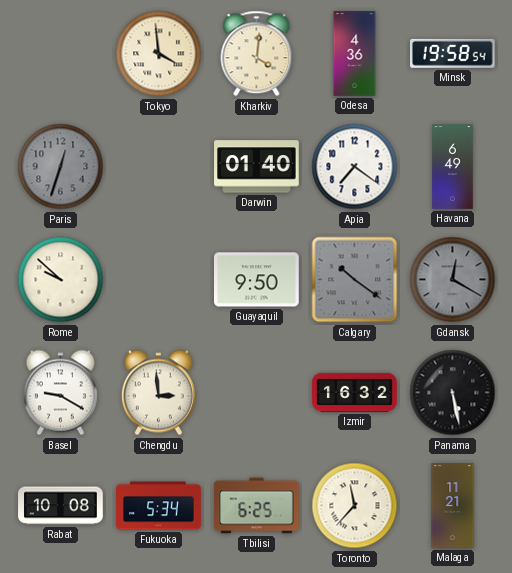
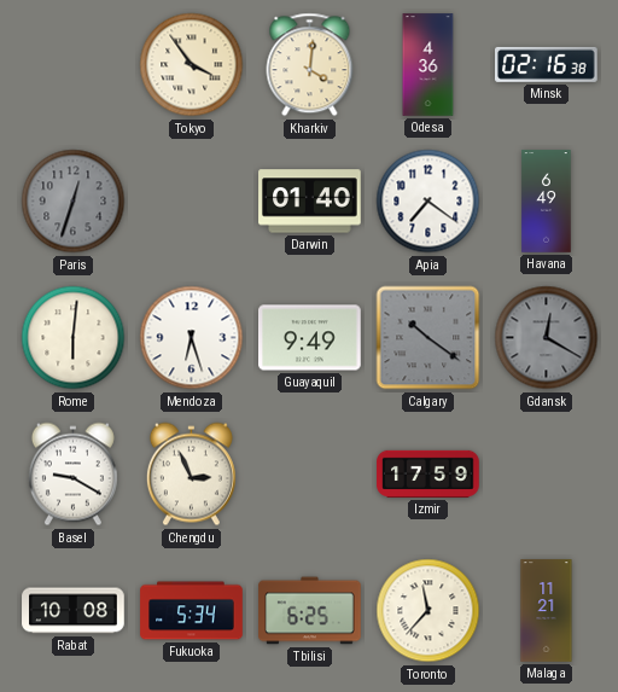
Tokyo: 3:59 -> 3:54 (192, 65)
Minsk: 19:58 -> 02:16 (547, 64)
Rome: 9:52 -> 6:01 (74, 338)
Mendoza: none -> 6:27 (192, 338)
Guayaquil: 9:50 -> 9:49 (310, 338)
Chengdu: 2:59 -> 2:56 (191, 475)
Izmir: 16:32 -> 17:59 (428, 473)
Panama: 5:28 -> none (453, 393)
